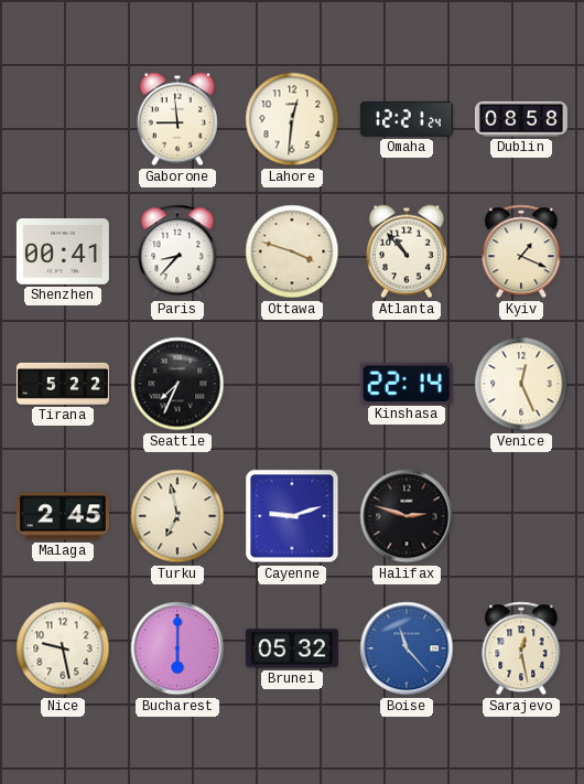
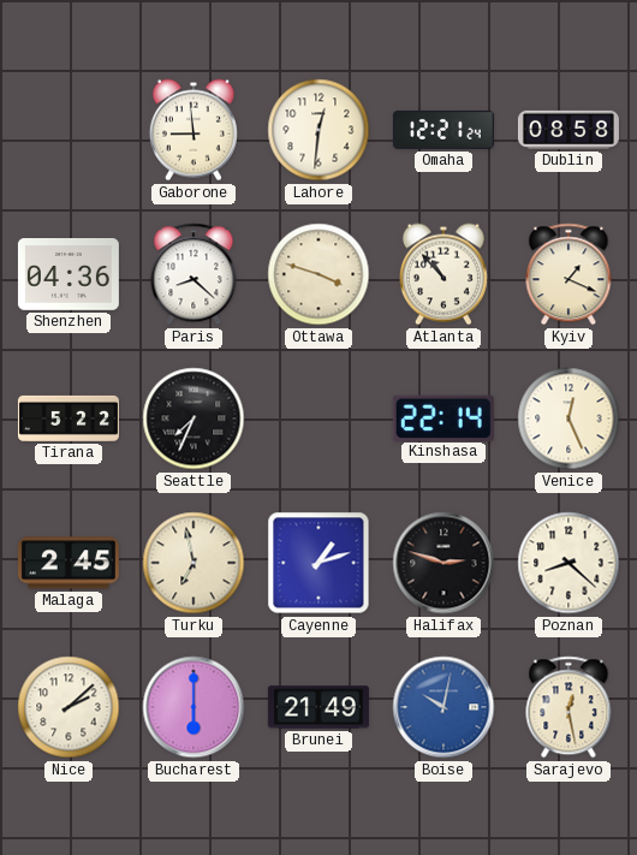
Shenzhen: 00:41 -> 04:36 (69, 275)
Paris: 8:37 -> 8:22 (194, 274)
Cayenne: 9:12 -> 1:12 (318, 563)
Poznan: none -> 8:22 (568, 563)
Nice: 9:28 -> 2:08 (69, 707)
Brunei: 05:32 -> 21:49 (318, 707)
Boise: 11:23 -> 10:02 (443, 707)
